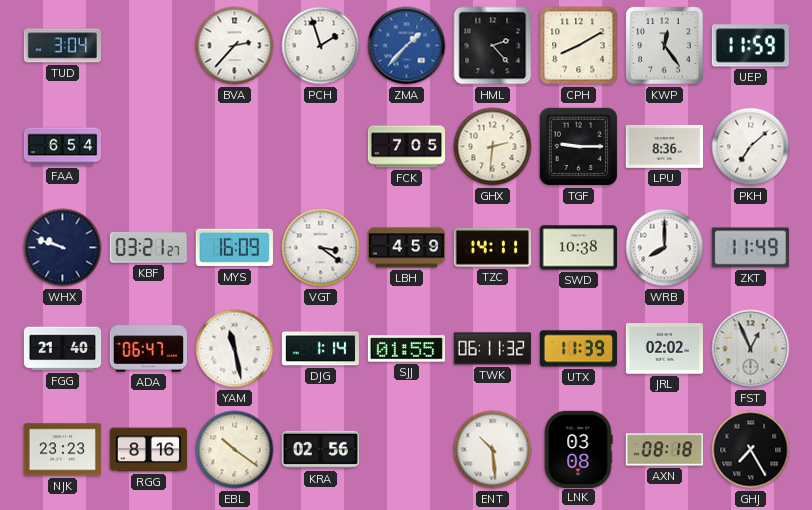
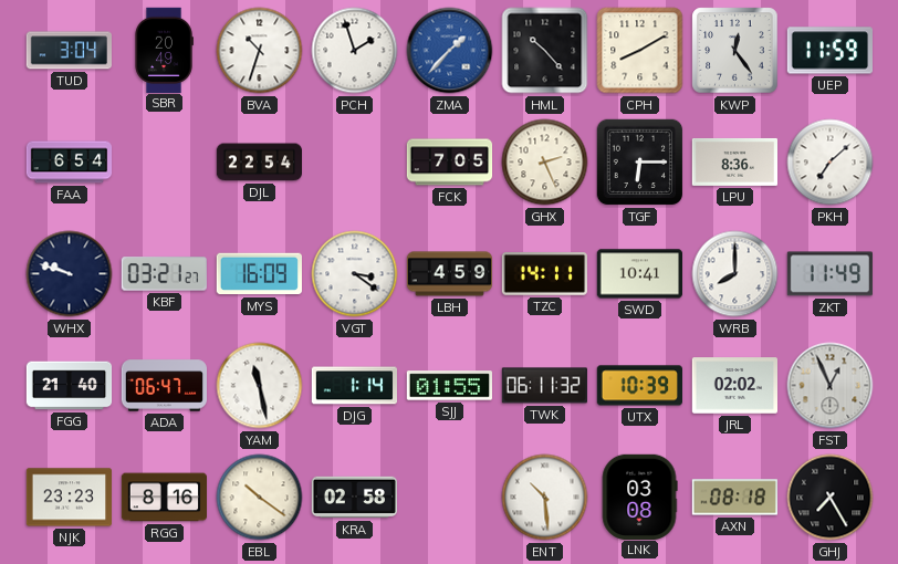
SBR: none -> 20:49 (164, 50)
BVA: 2:37 -> 10:33 (260, 51)
HML: 2:23 -> 10:23 (545, 51)
DJL: none -> 22:54 (260, 163)
GHX: 2:31 -> 2:26 (545, 163)
TGF: 9:15 -> 6:15 (640, 163)
SWD: 10:38 -> 10:41 (639, 274)
UTX: 11:39 -> 10:39 (639, 386)
KRA: 02:56 -> 02:58 (354, 498)
